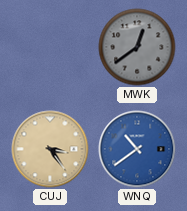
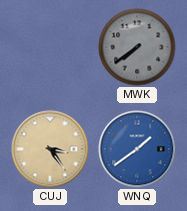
MWK: 12:39 -> 7:39 (137, 47)
WNQ: 10:39 -> 1:39 (137, 149)
